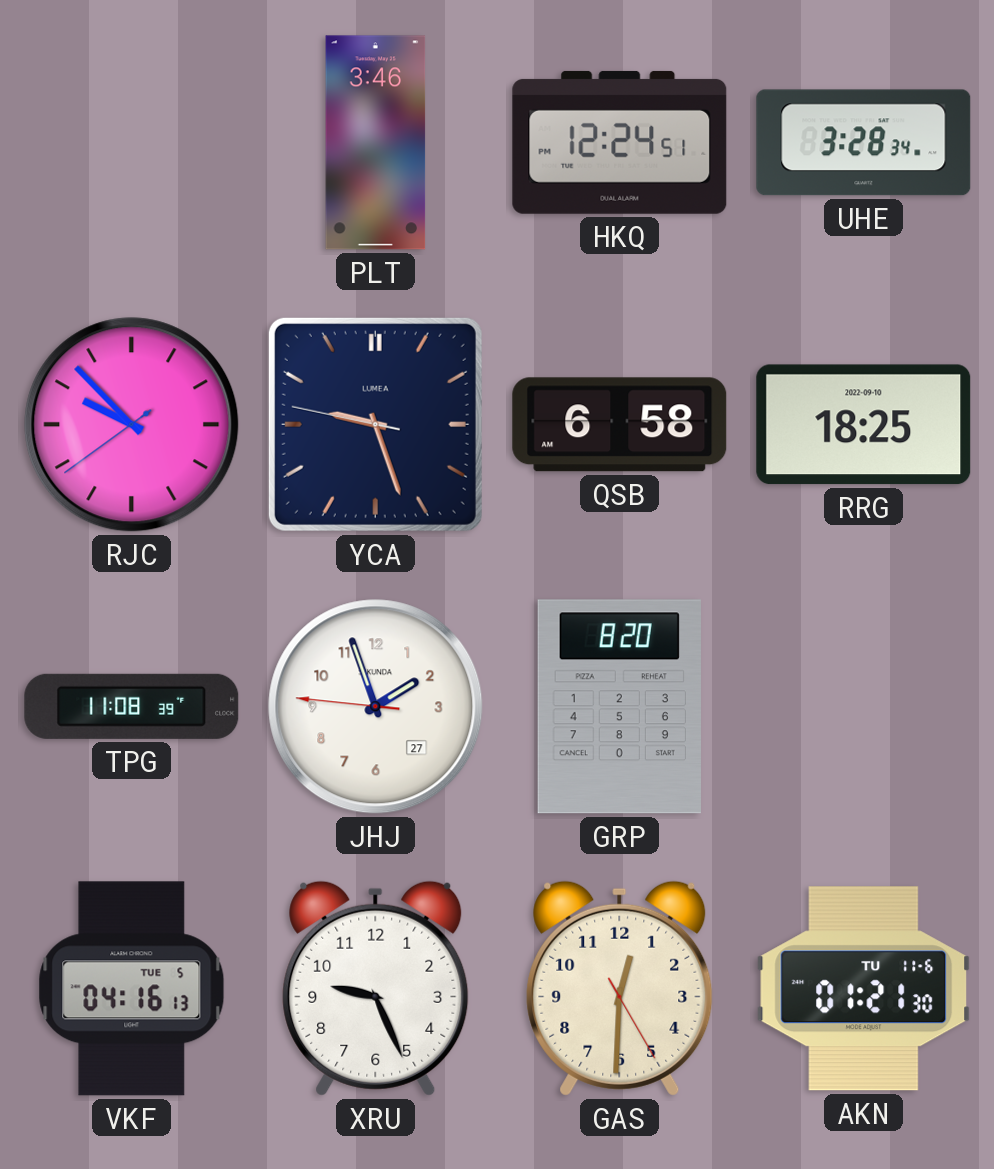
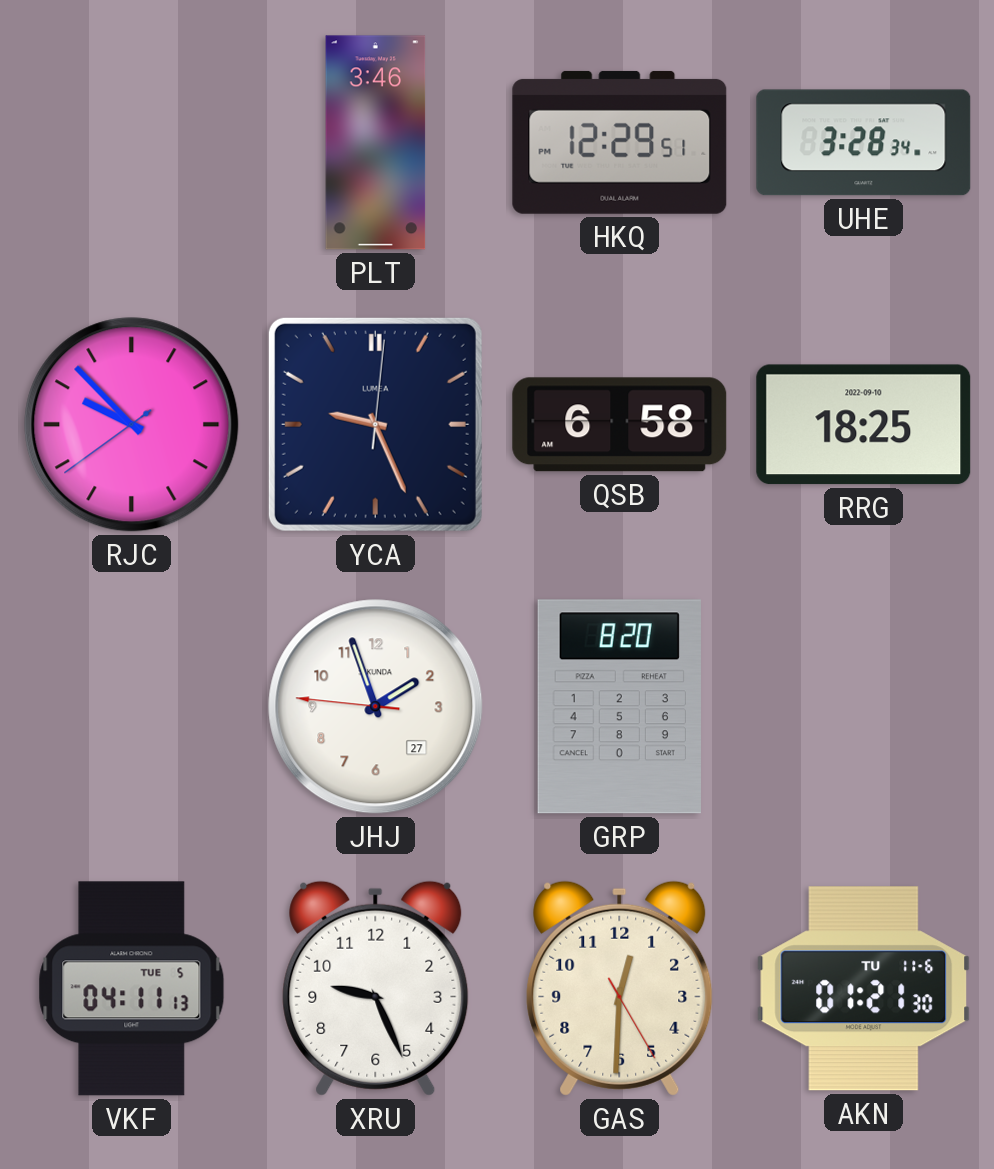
HKQ: 12:24 -> 12:29 (620, 142)
YCA: 9:26:47 -> 9:26:01 (375, 424)
TPG: 11:08 -> none (132, 706)
VKF: 04:16 -> 04:11 (132, 989)
